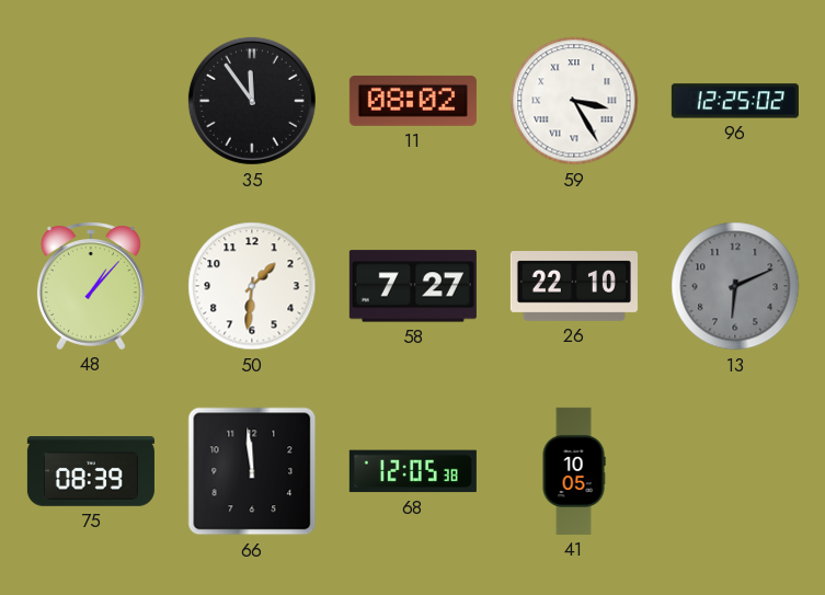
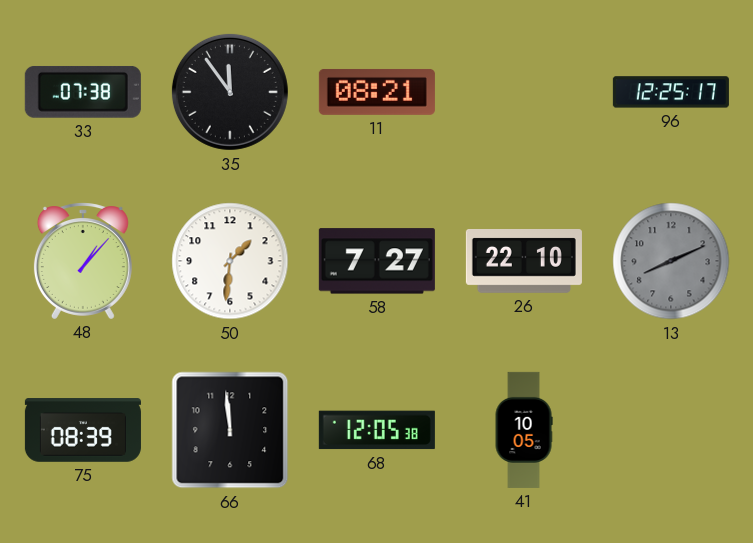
33: none -> 07:38 (83, 92)
11: 08:02 -> 08:21 (377, 92)
59: 3:25 -> none (574, 101)
96: 12:25:02 -> 12:25:17 (671, 92)
13: 6:11 -> 8:11 (671, 261)
